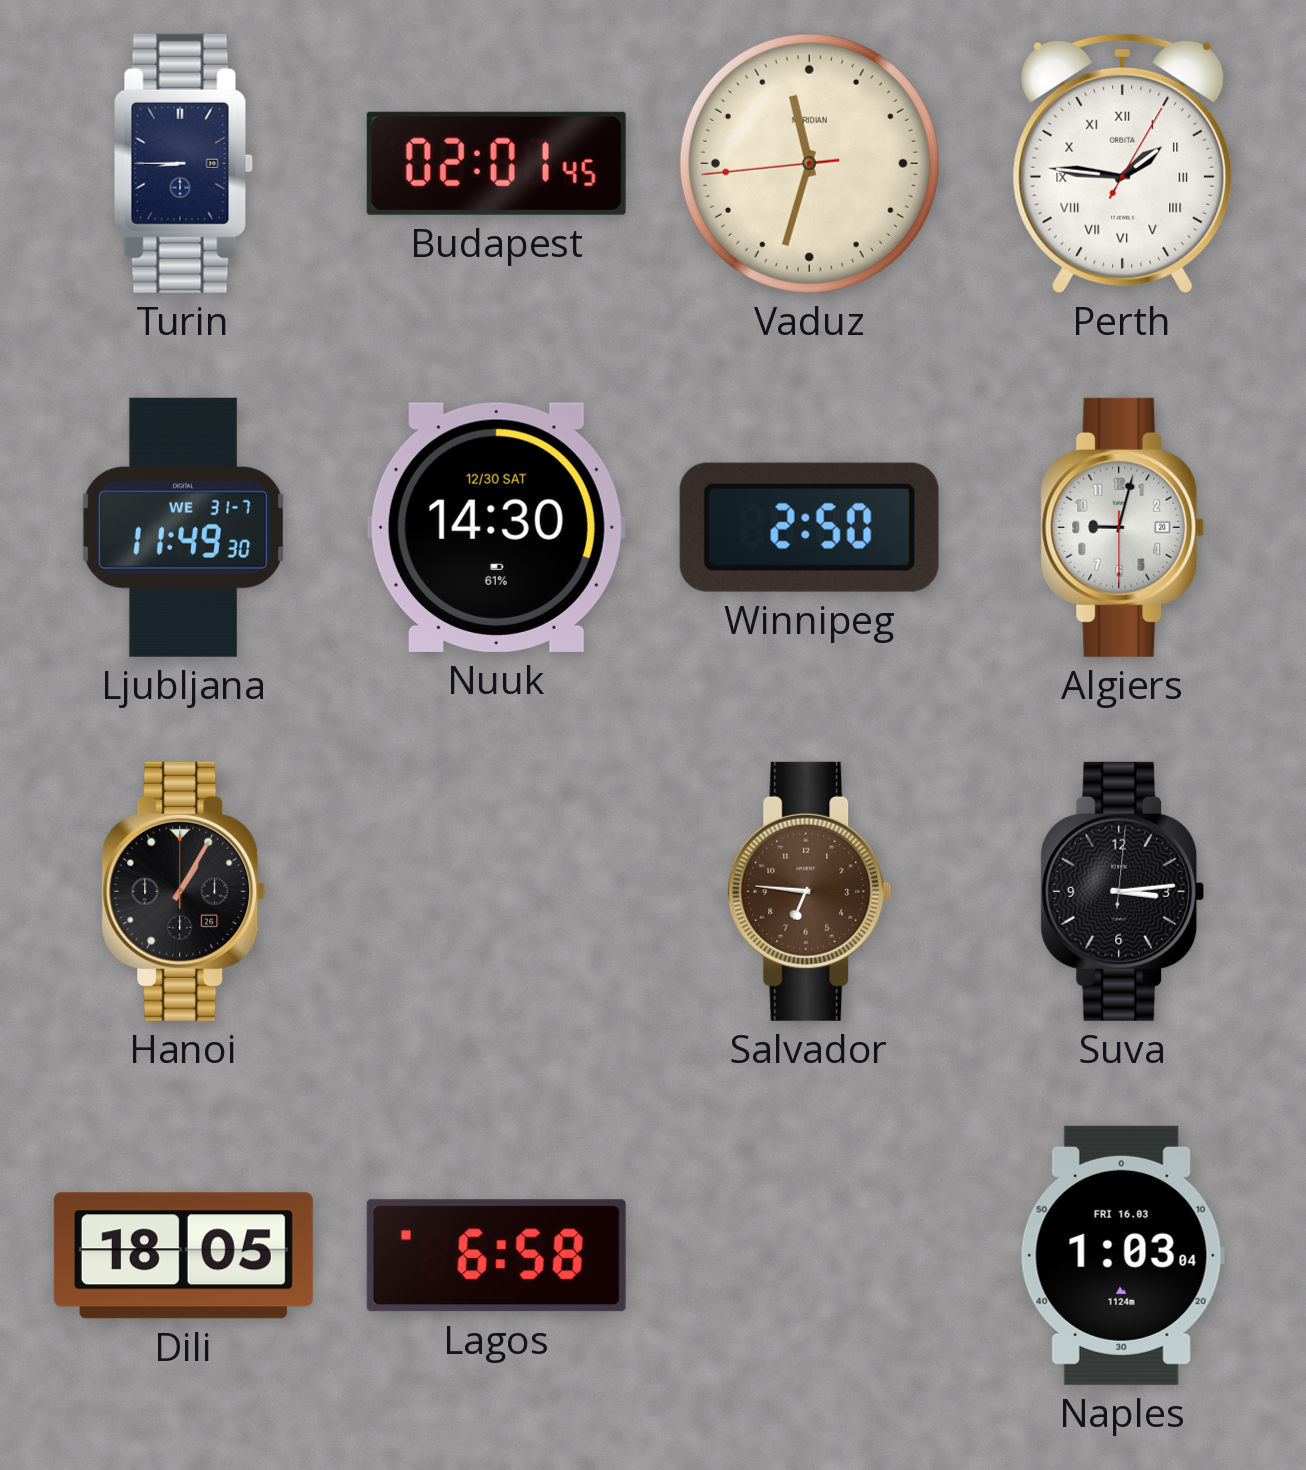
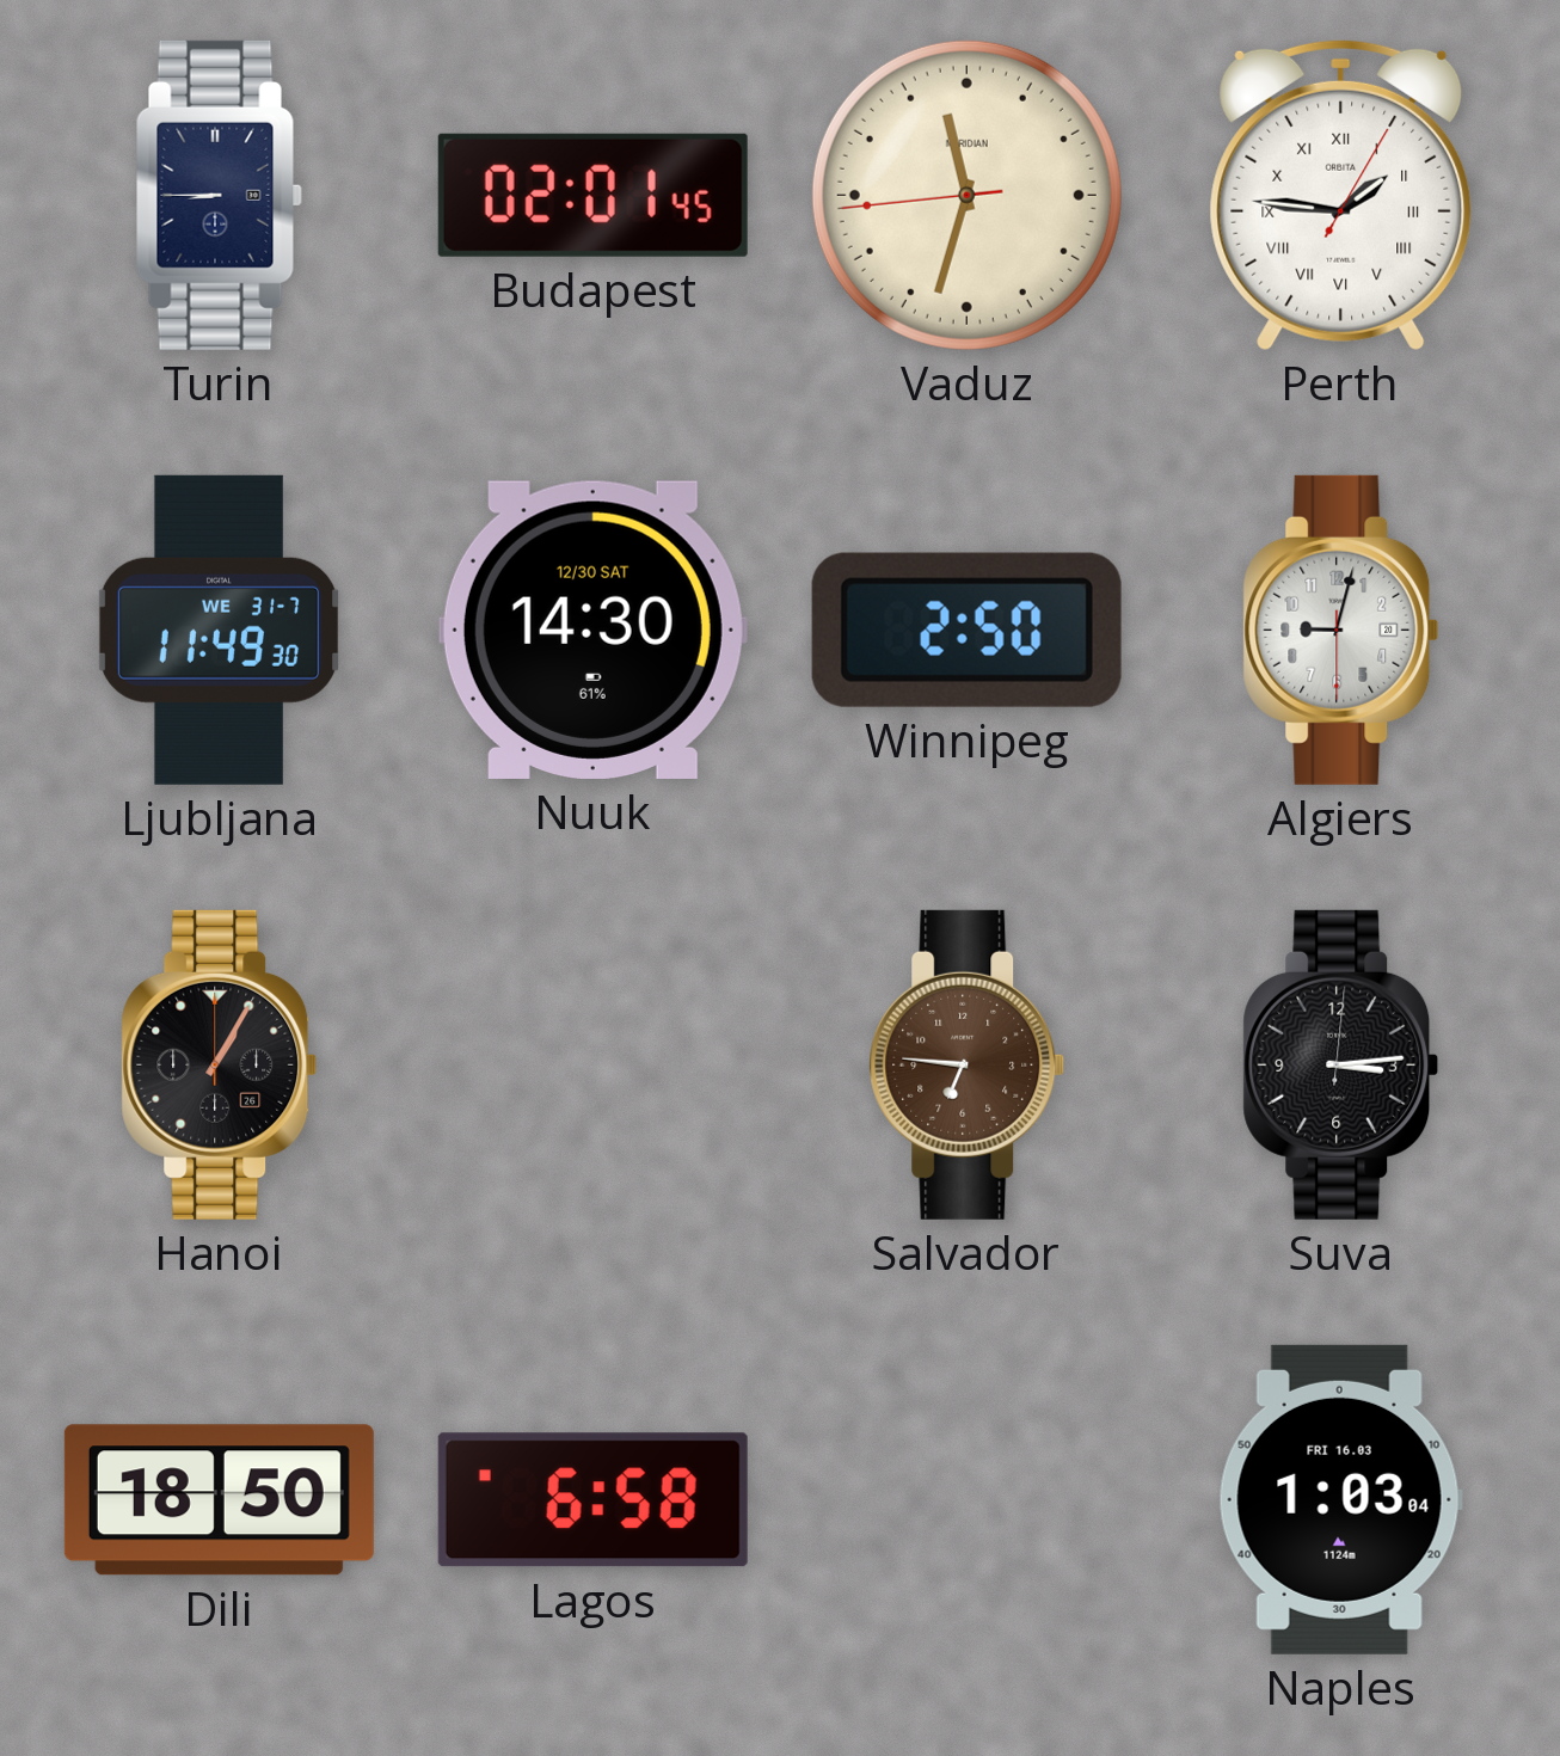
Dili: 18:05 -> 18:50 (219, 1500)
